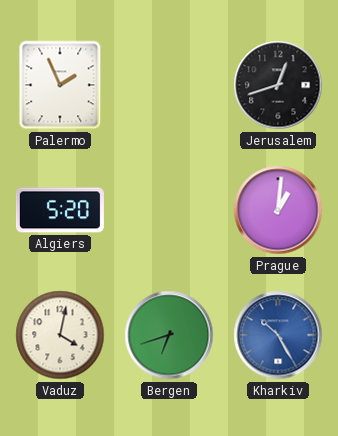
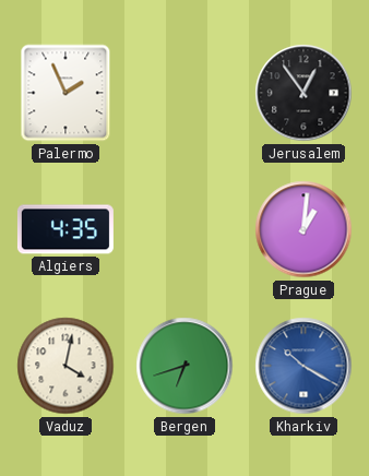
Jerusalem: 12:42 -> 12:54 (303, 93)
Algiers: 5:20 -> 4:35 (66, 229)
Kharkiv: 10:25 -> 10:20 (303, 366)
